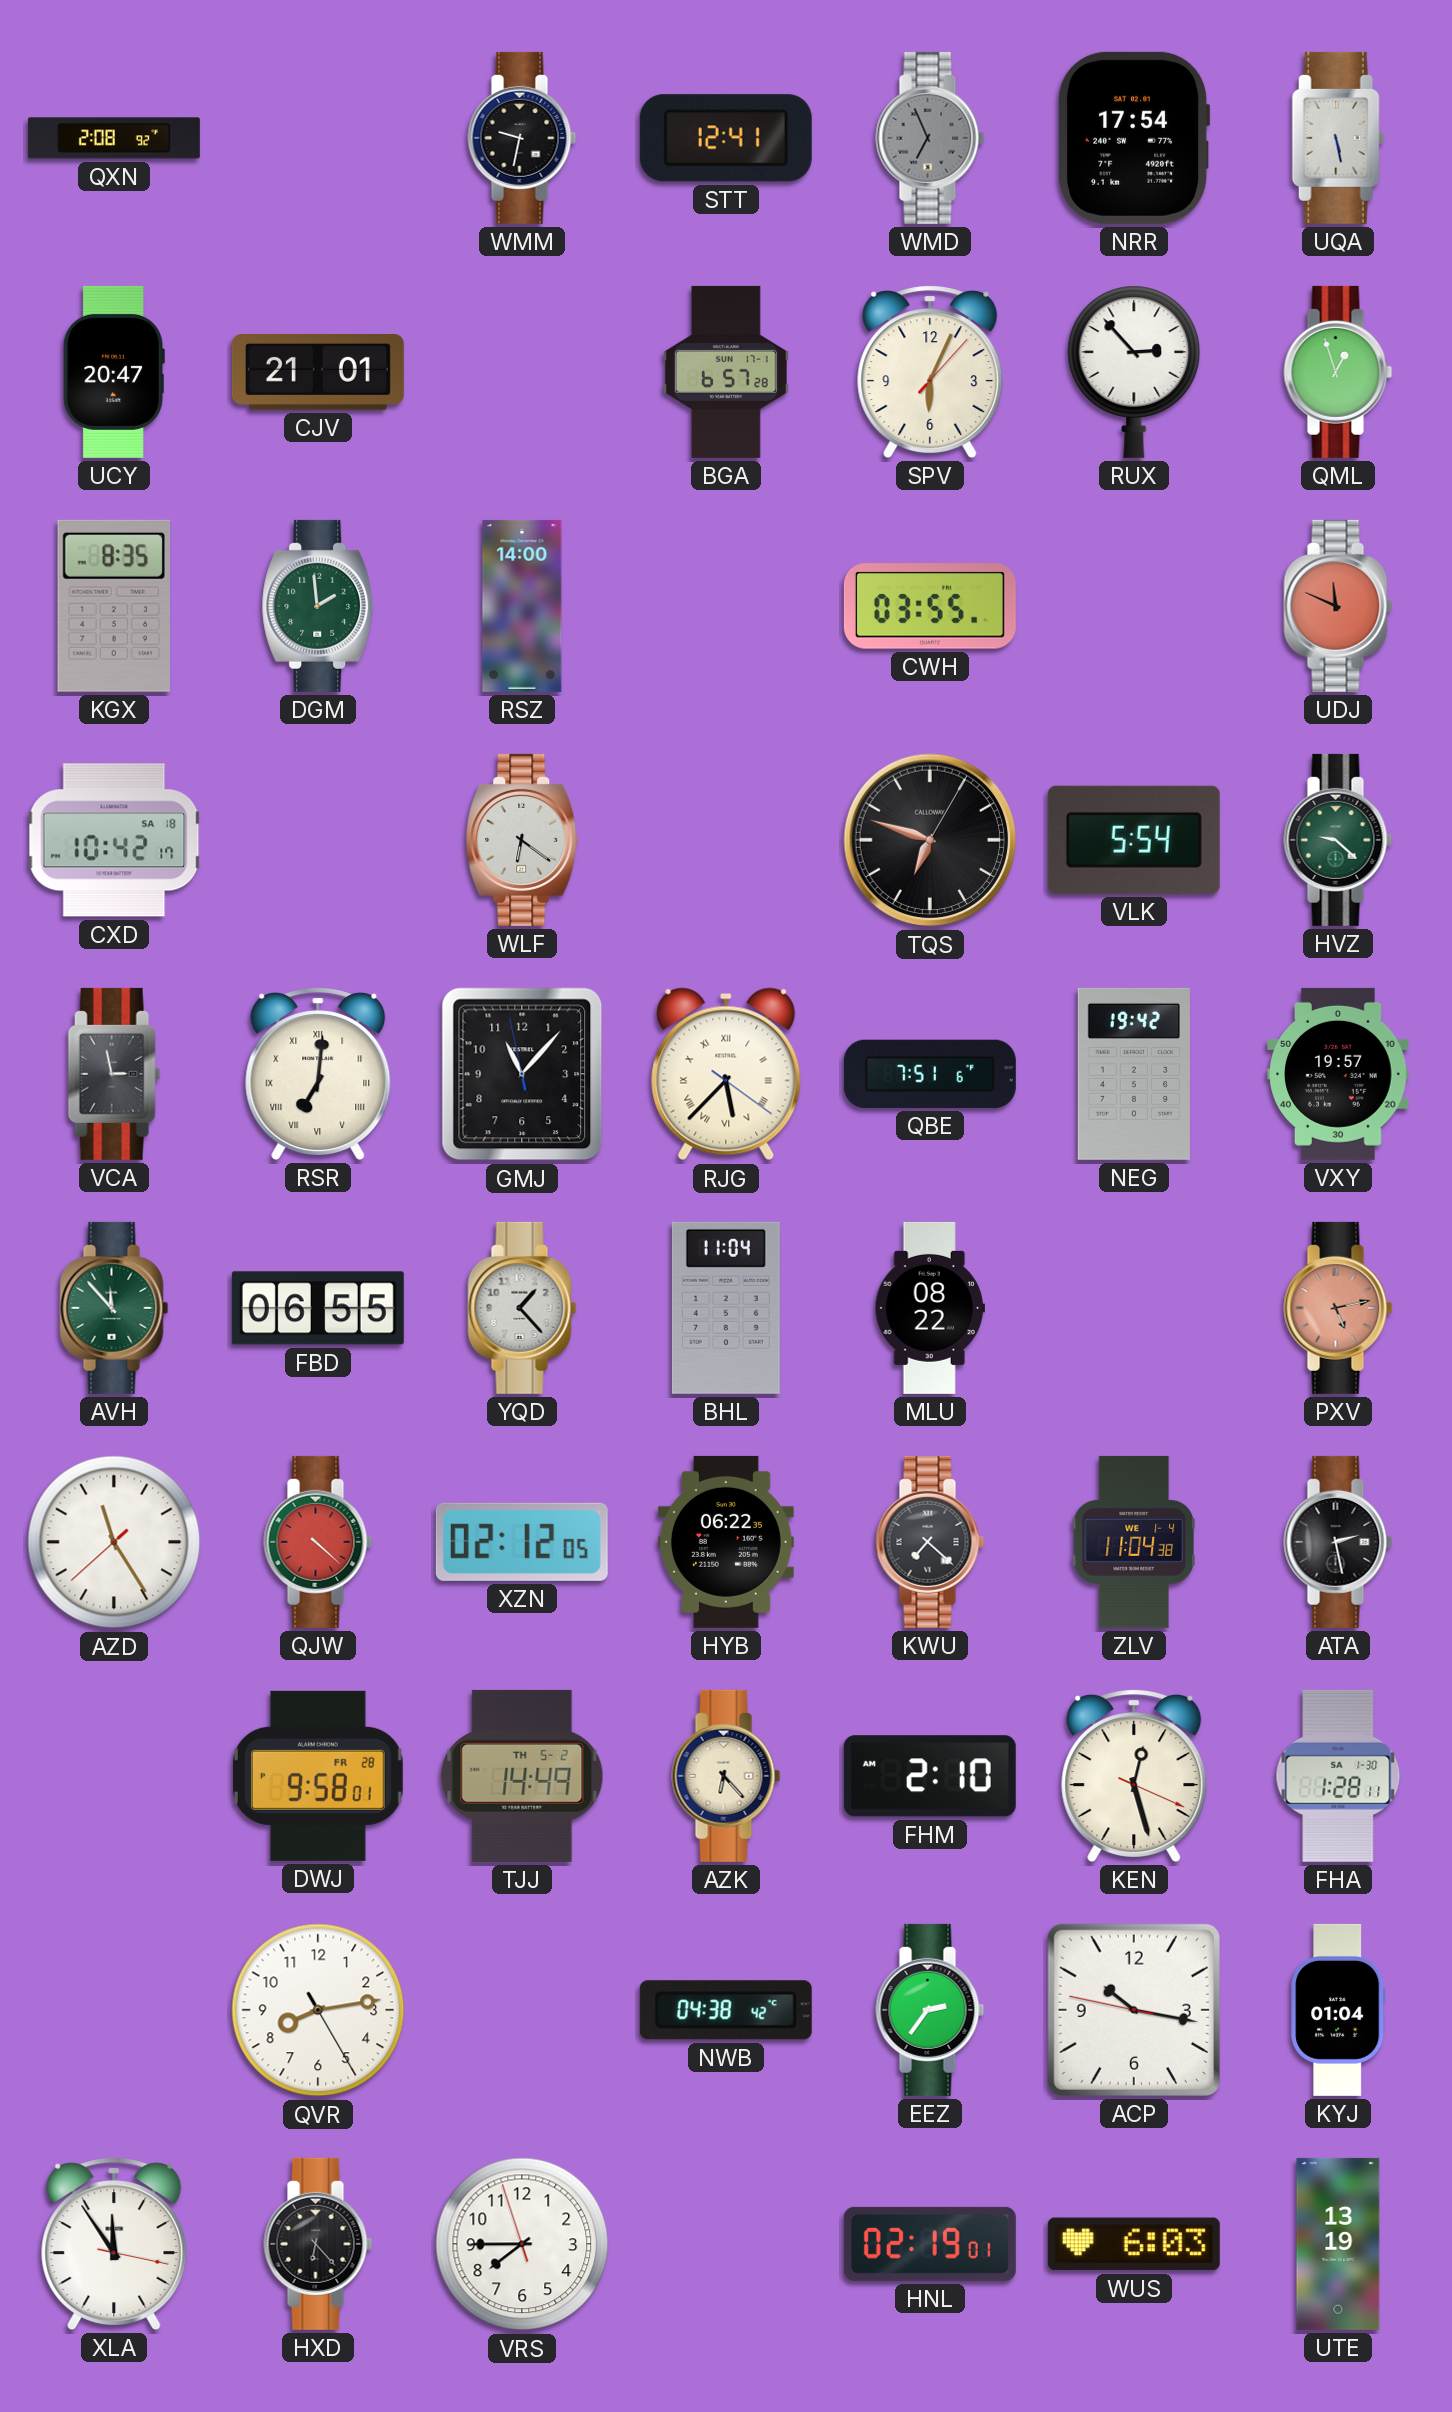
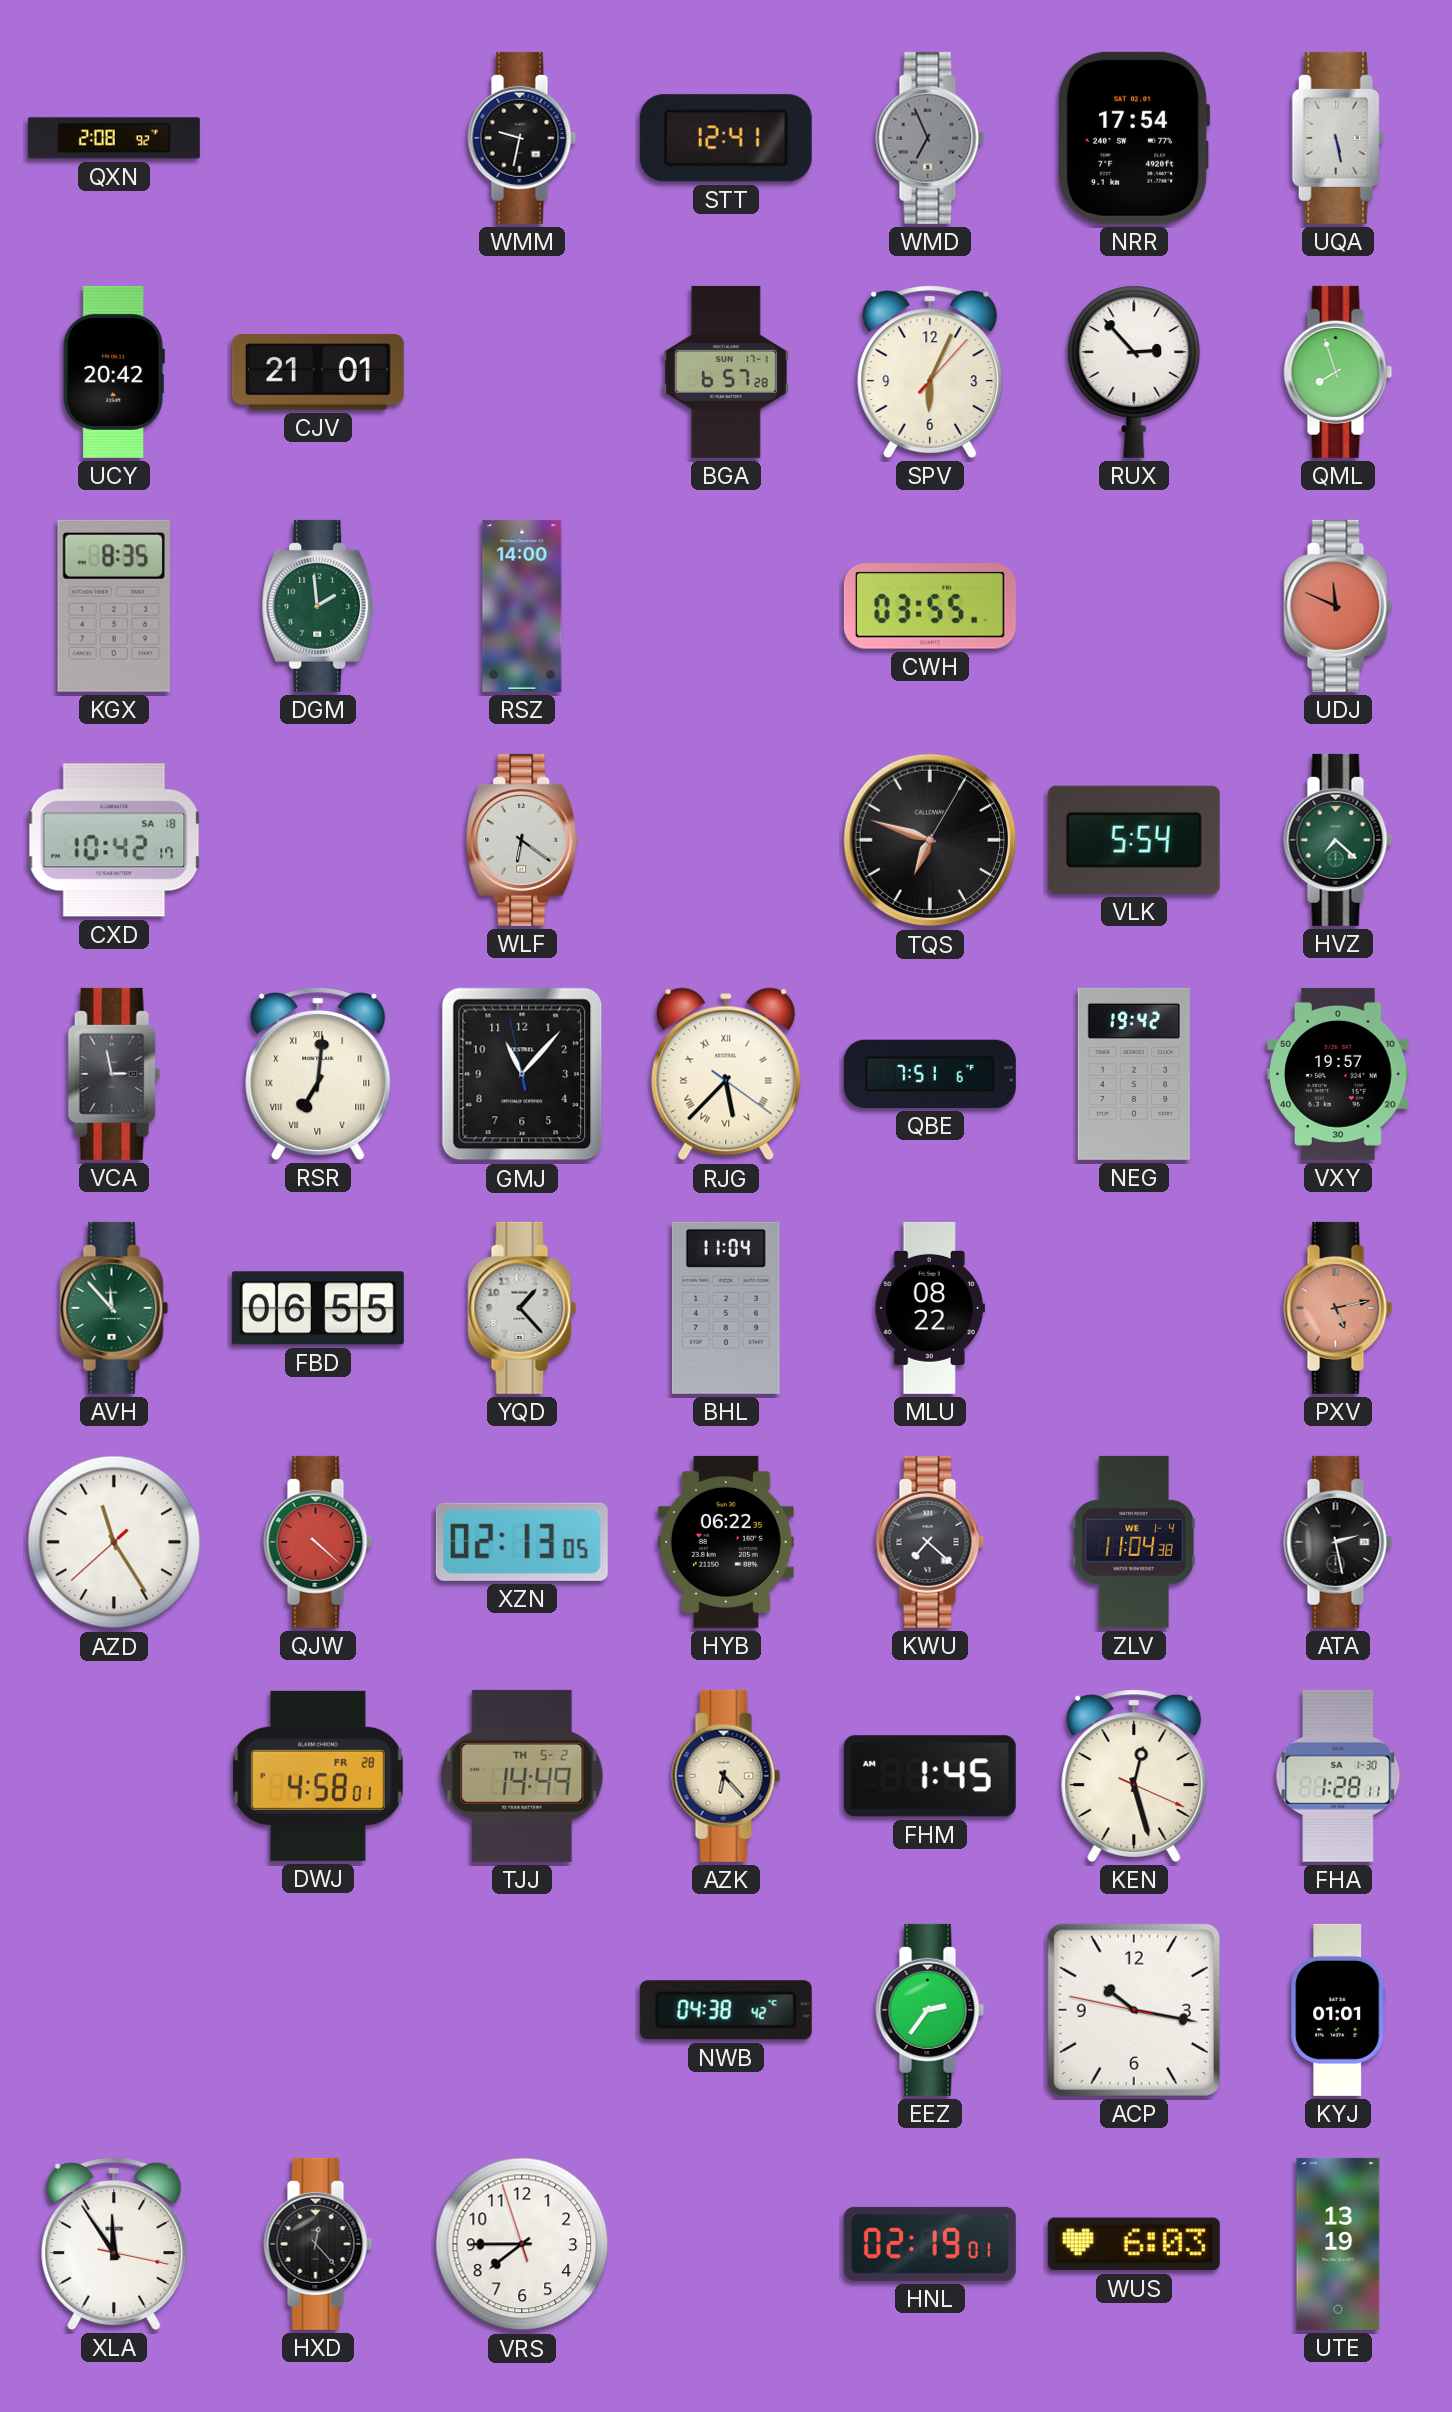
UCY: 20:47 -> 20:42 (114, 372)
QML: 12:57 -> 7:57 (1338, 372)
HVZ: 9:22 -> 7:22 (1338, 840)
XZN: 02:12 -> 02:13 (522, 1542)
DWJ: 9:58 -> 4:58 (319, 1776)
FHM: 2:10 -> 1:45 (930, 1776)
QVR: 8:13 -> none (318, 2010)
KYJ: 01:04 -> 01:01 (1338, 2010)
HXD: 6:23 -> 12:23 (318, 2244)
